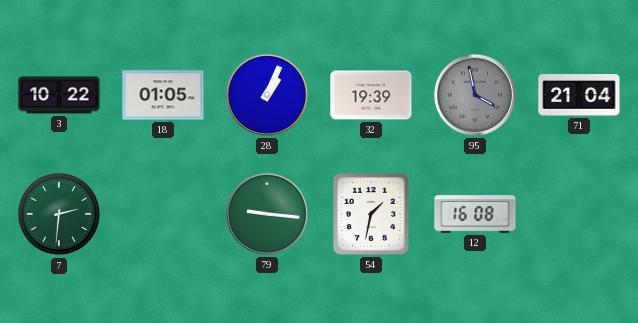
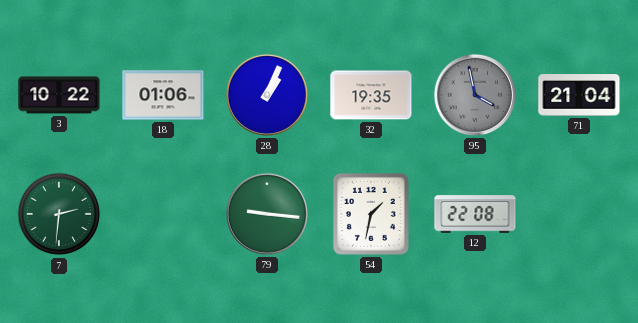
18: 01:05 -> 01:06 (163, 95)
32: 19:39 -> 19:35 (371, 95)
12: 16:08 -> 22:08 (475, 214)
